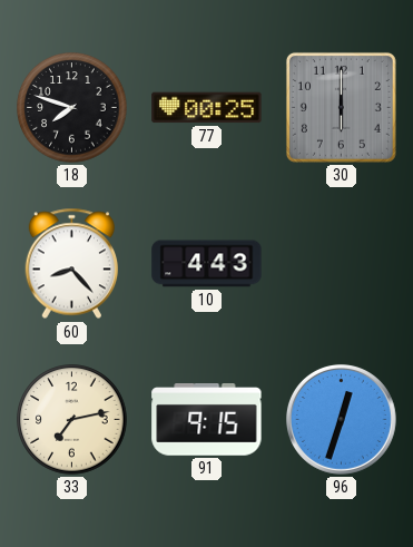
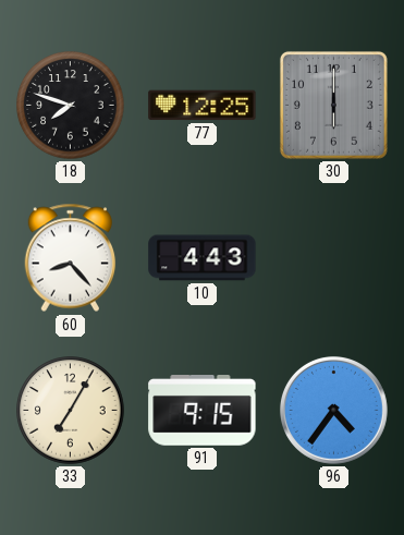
77: 00:25 -> 12:25 (203, 106)
33: 7:13 -> 7:05 (71, 411)
96: 12:33 -> 4:36 (333, 410)
